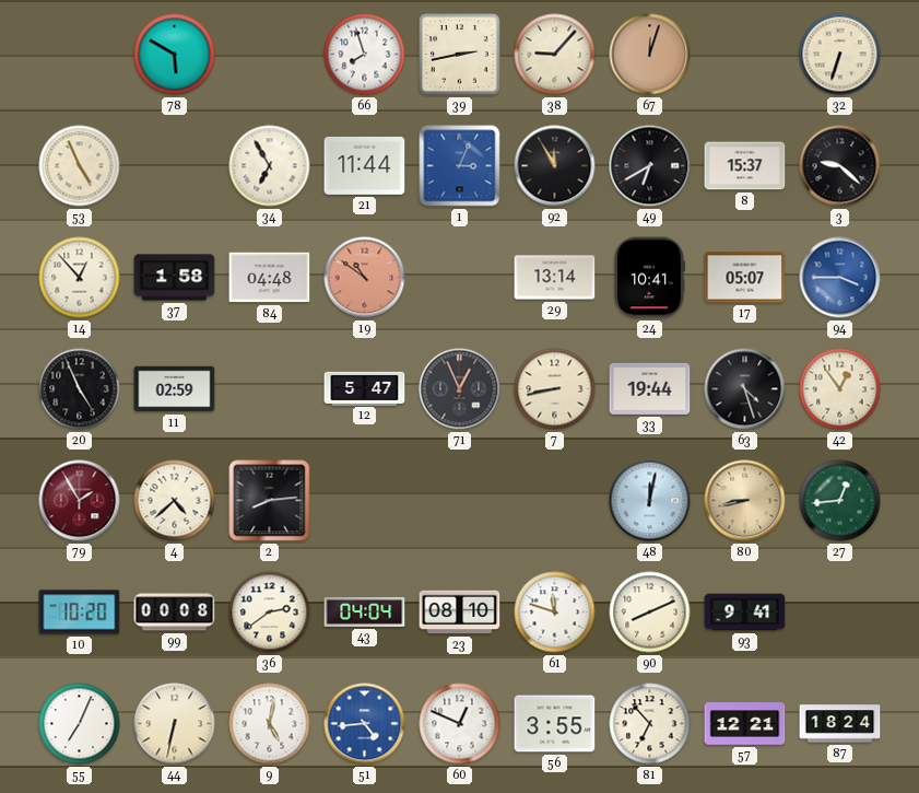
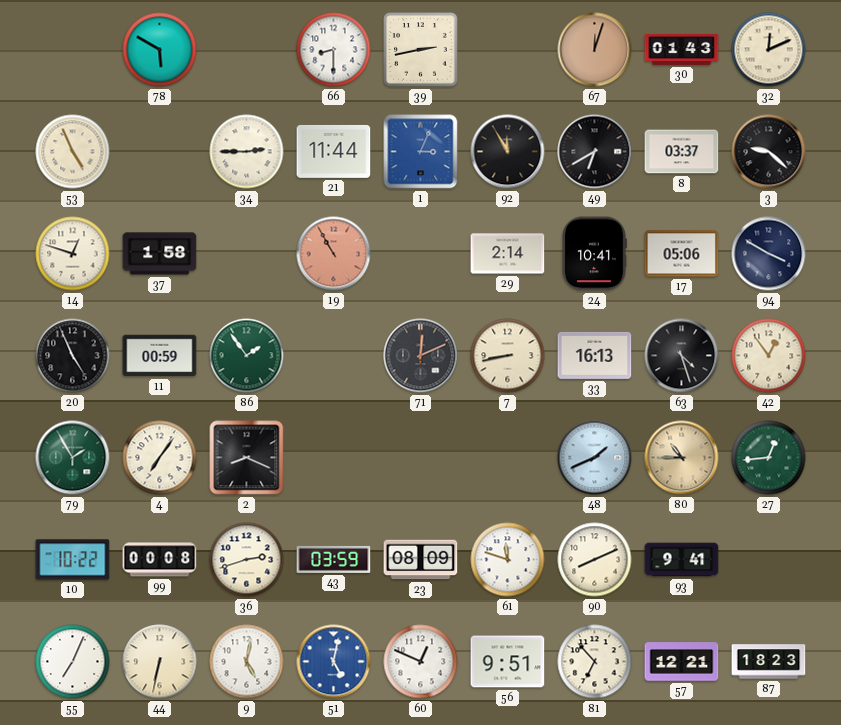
66: 7:57 -> 8:30 (334, 50)
38: 9:07 -> none (555, 55)
30: none -> 01:43 (682, 49)
32: 6:33 -> 12:11 (769, 50)
34: 6:55 -> 2:45 (247, 152)
8: 15:37 -> 03:37 (682, 152)
14: 12:53 -> 12:48 (73, 254)
84: 04:48 -> none (270, 278)
19: 10:51 -> 10:55 (334, 254)
29: 13:14 -> 2:14 (508, 254)
17: 05:07 -> 05:06 (682, 254)
94: 3:45 -> 3:50 (769, 254)
94 dial: blue -> navy (769, 254)
11: 02:59 -> 00:59 (160, 356)
86: none -> 1:54 (247, 356)
12: 5:47 -> none (365, 388)
71: 12:56 -> 12:11 (421, 356)
33: 19:44 -> 16:13 (595, 355)
79 dial: burgundy -> green (73, 458)
4: 4:38 -> 7:06 (160, 458)
2: 8:14 -> 8:19 (247, 458)
48: 12:02 -> 1:41 (595, 458)
80: 8:43 -> 10:45 (682, 458)
10: 10:20 -> 10:22 (73, 560)
36: 2:39 -> 2:42 (247, 560)
43: 04:04 -> 03:59 (334, 559)
23: 08:10 -> 08:09 (421, 560)
51: 4:44 -> 5:02 (334, 662)
56: 3:55 -> 9:51 (508, 662)
87: 18:24 -> 18:23 (769, 662)
